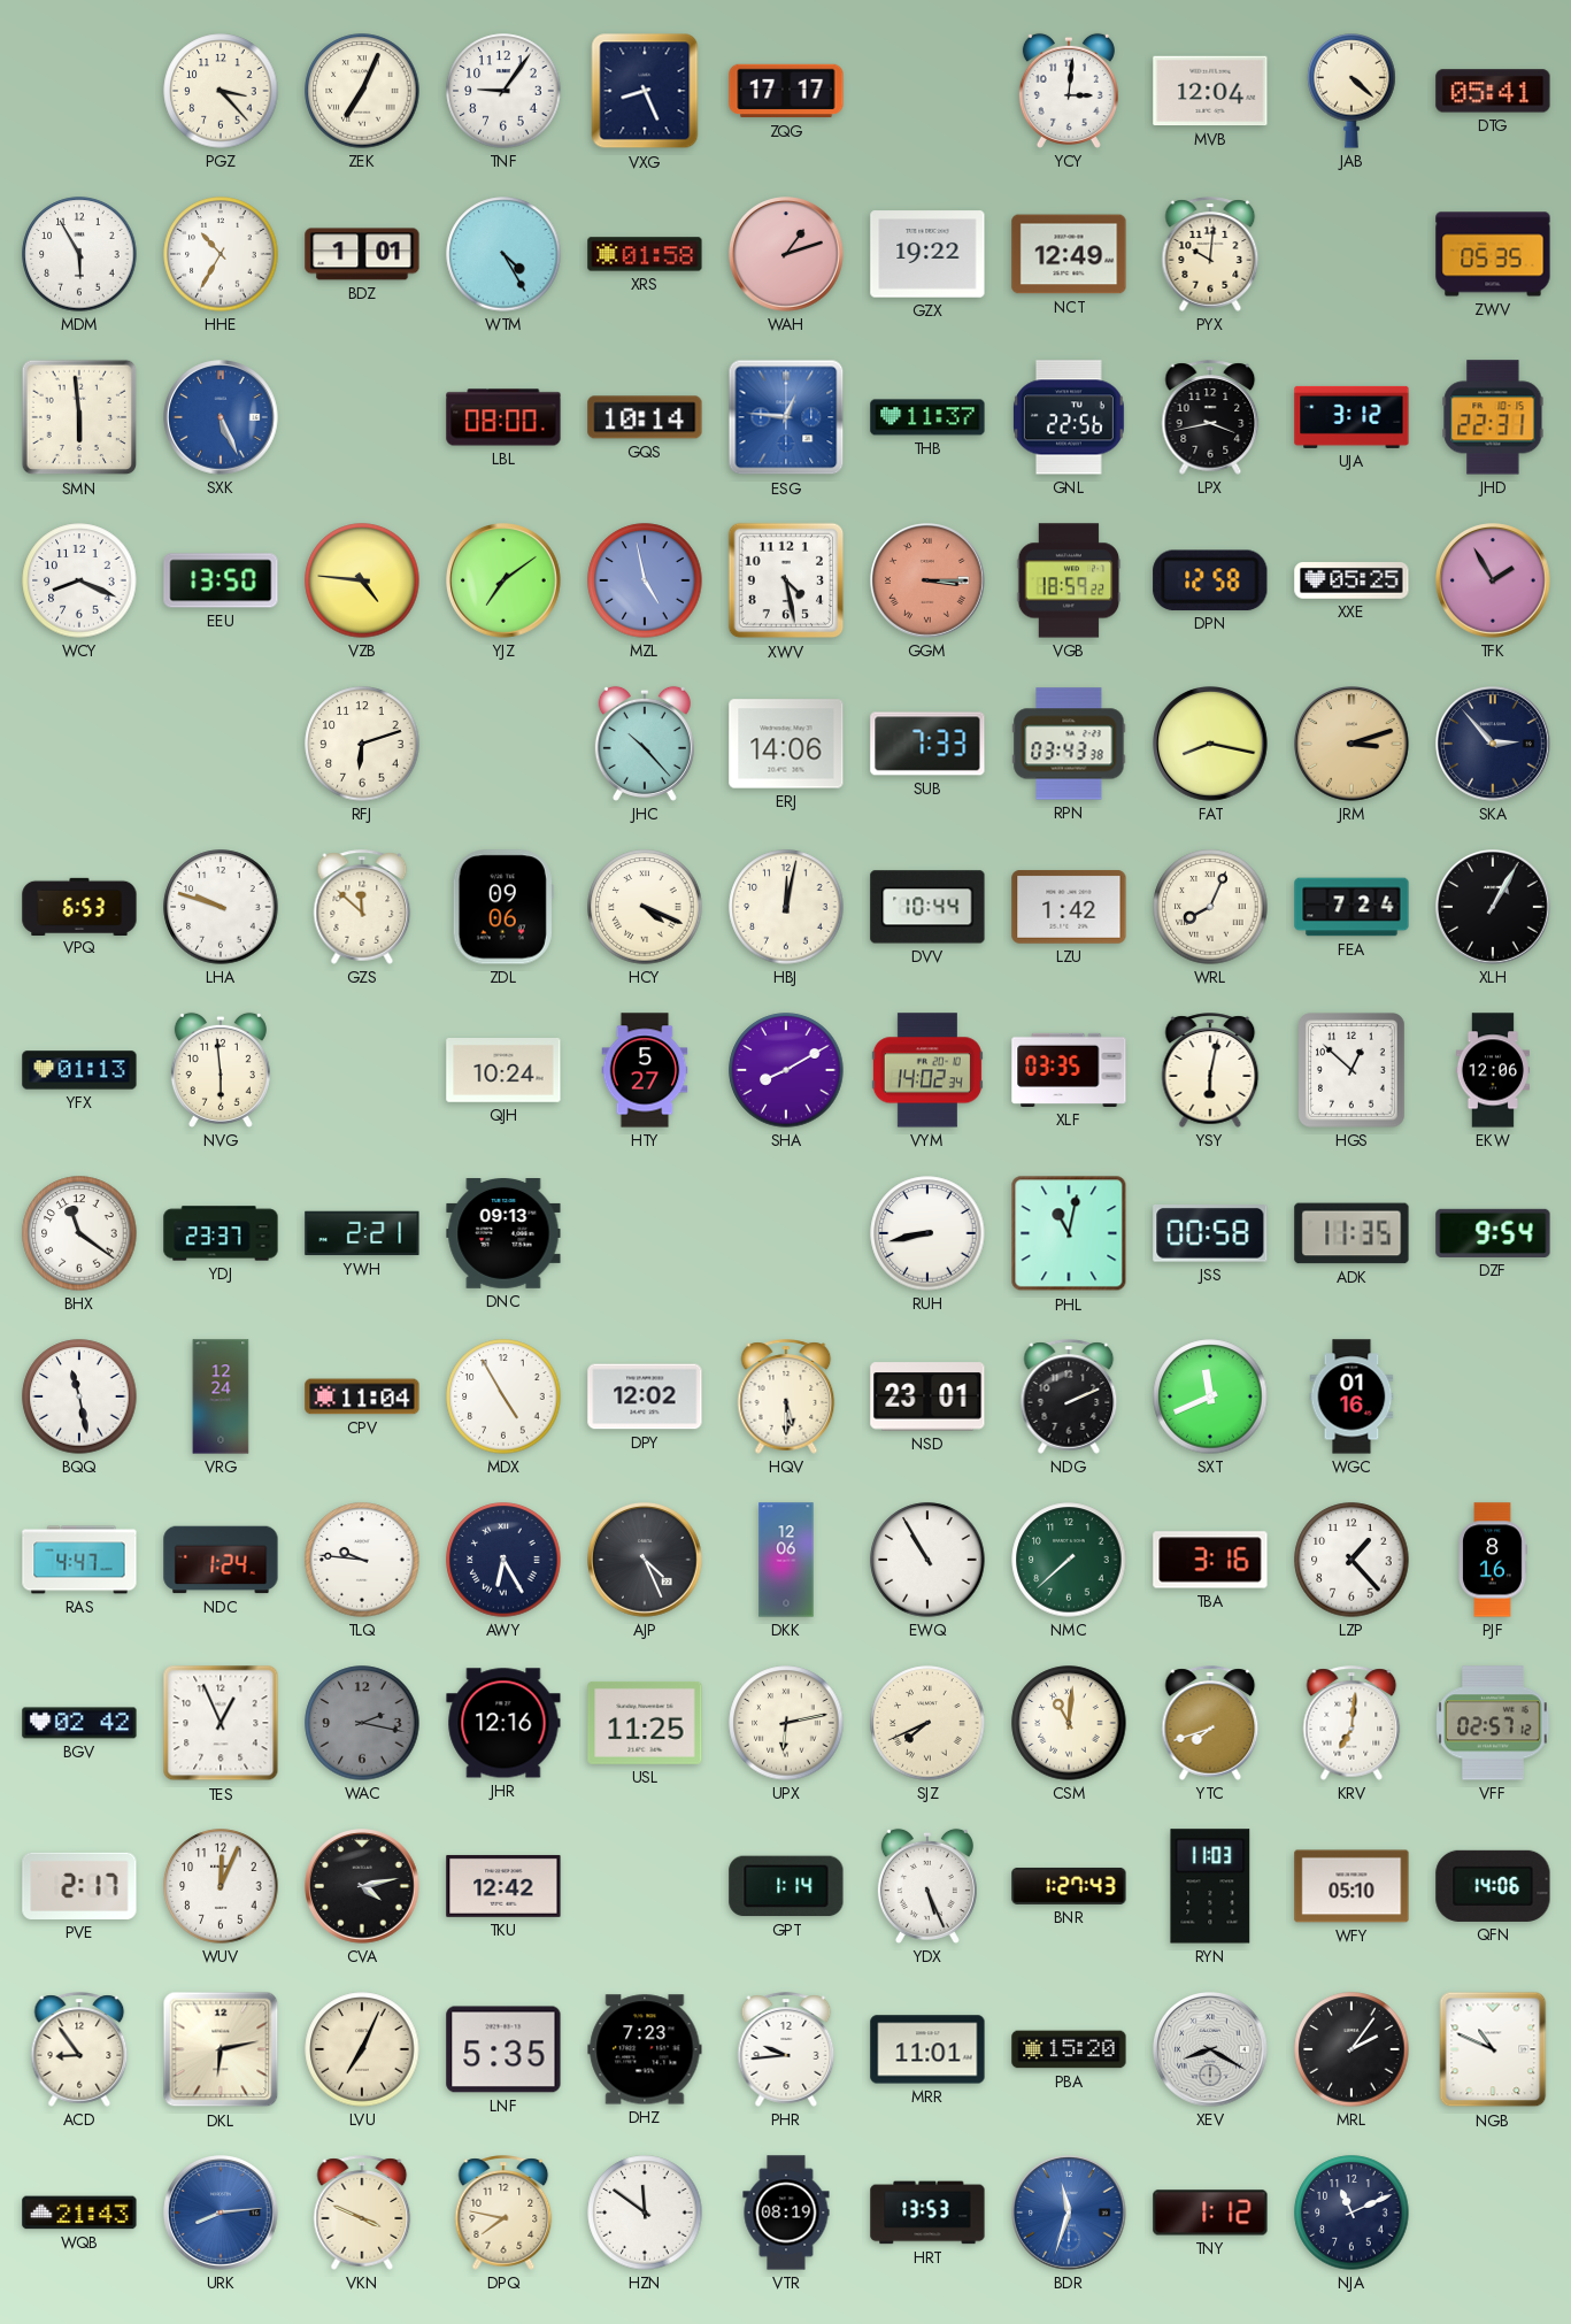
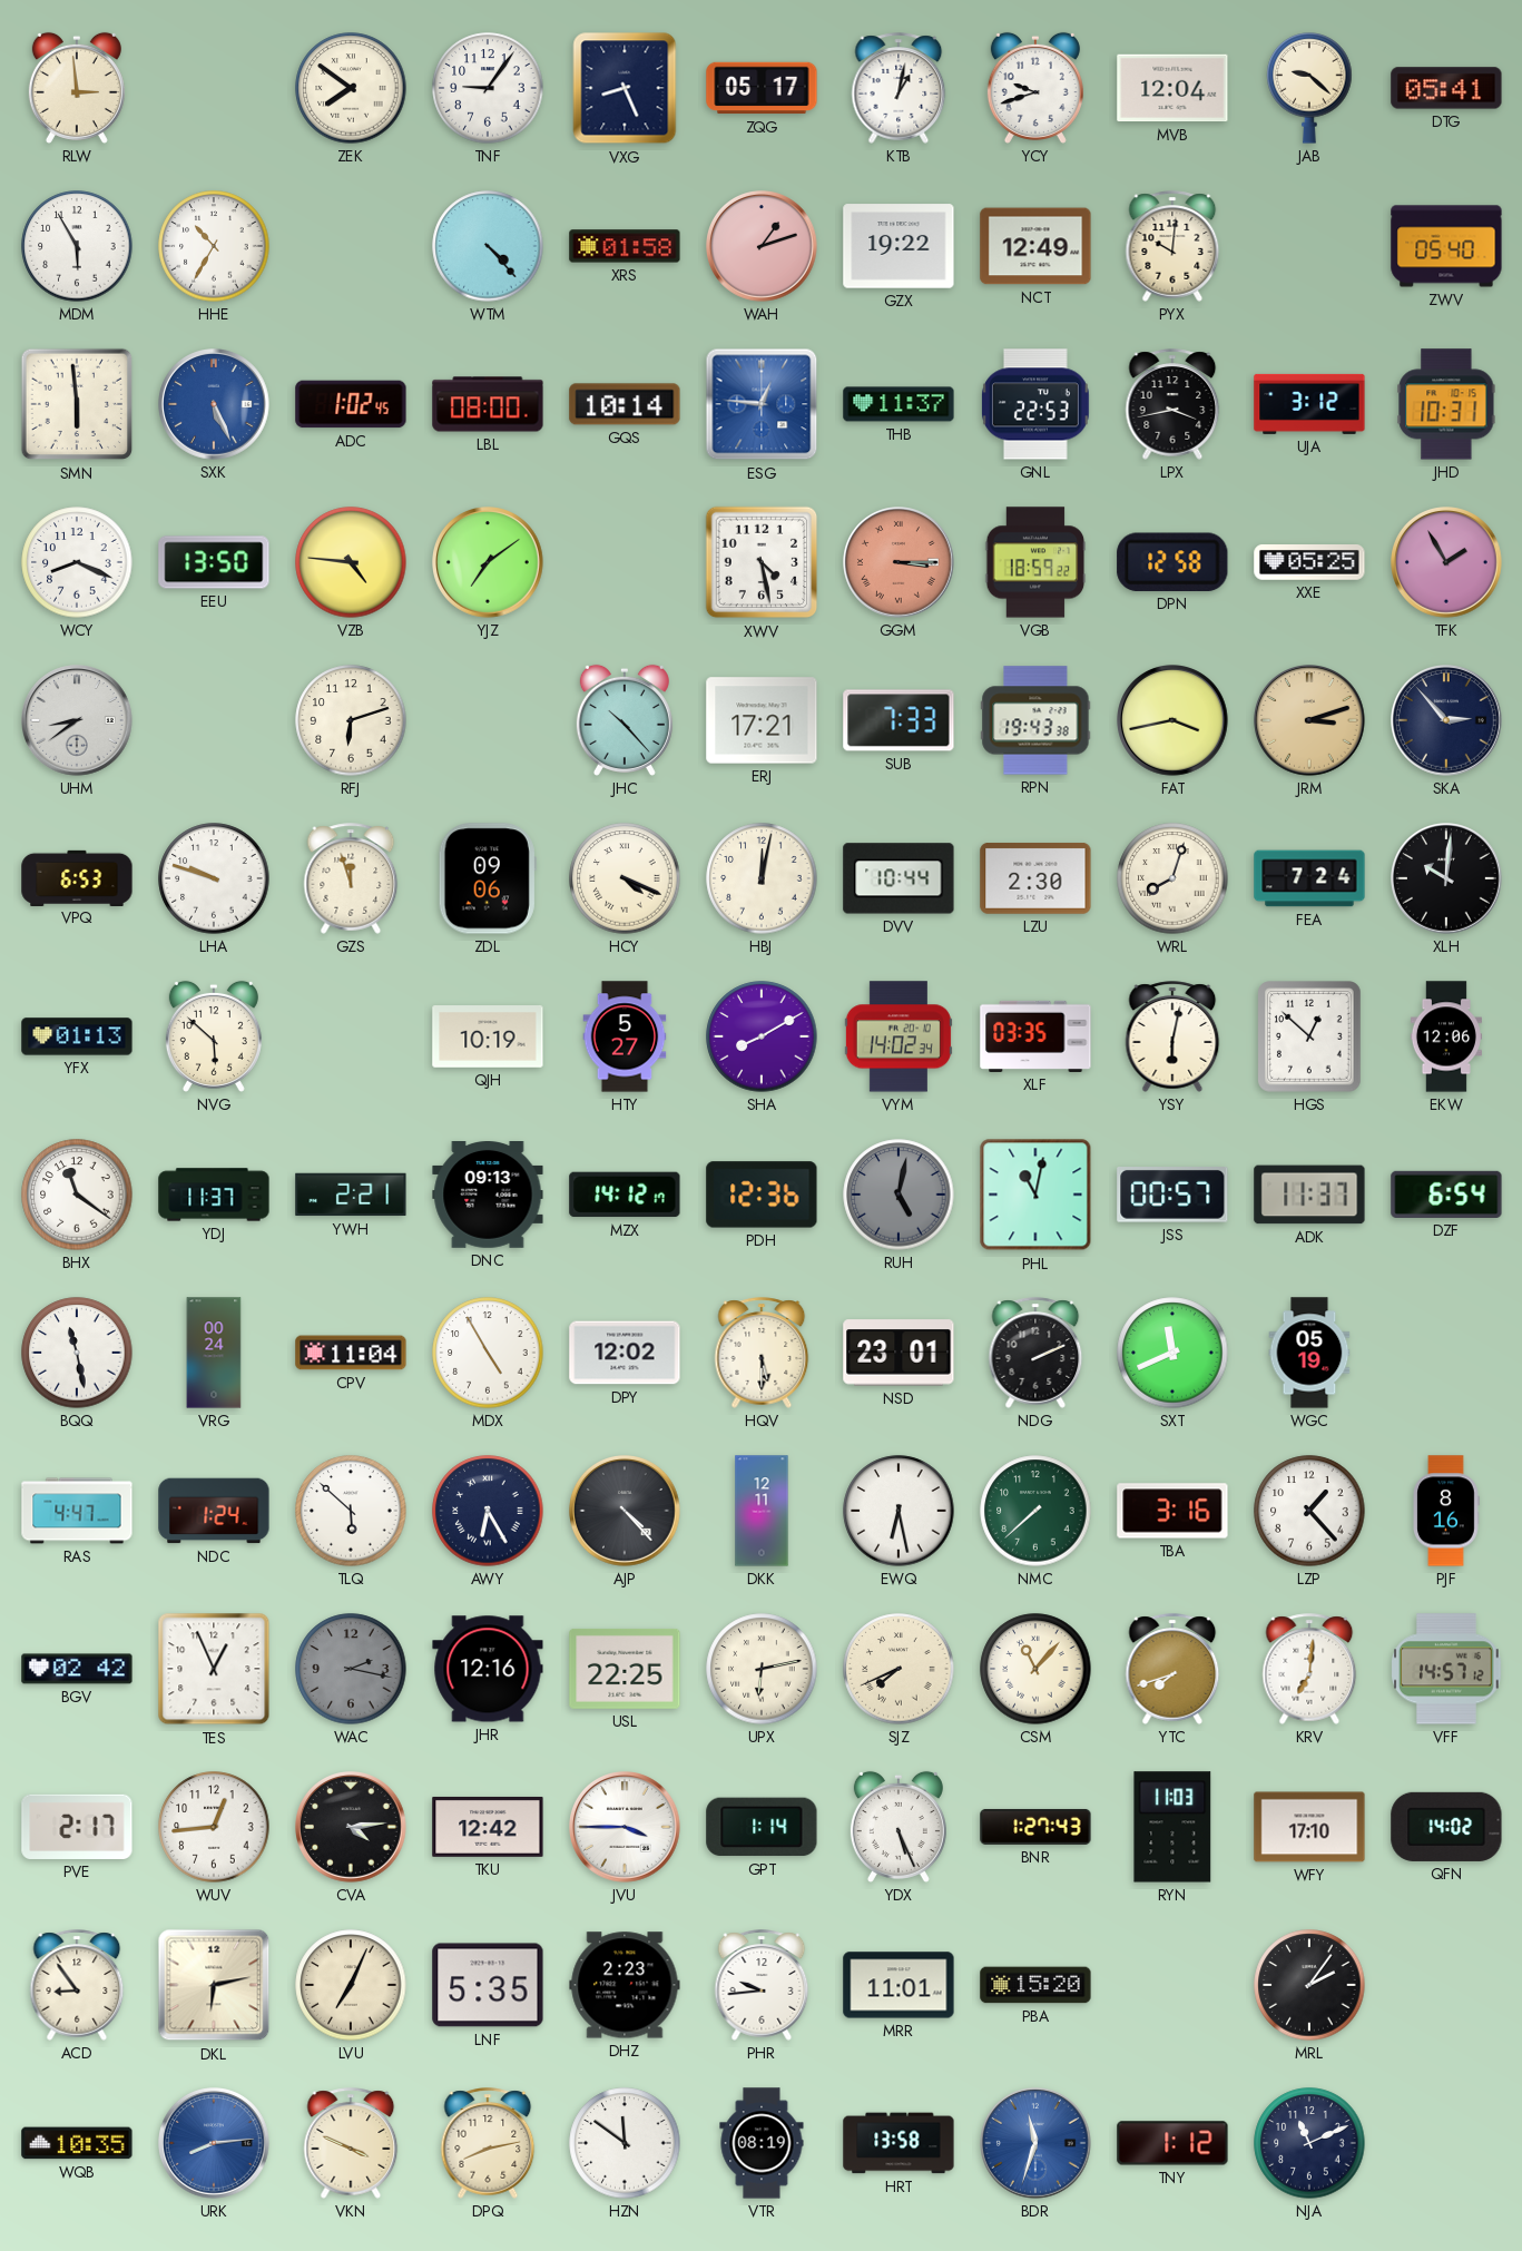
RLW: none -> 2:59 (77, 88)
PGZ: 3:23 -> none (221, 91)
ZEK: 7:04 -> 7:51 (351, 88)
ZQG: 17:17 -> 05:17 (762, 88)
KTB: none -> 1:02 (899, 88)
YCY: 3:01 -> 9:42 (1035, 88)
JAB: 4:22 -> 9:22 (1309, 88)
BDZ: 1:01 -> none (362, 254)
WTM: 4:25 -> 4:23 (488, 246)
ZWV: 05:35 -> 05:40 (1446, 246)
ADC: none -> 1:02 (351, 404)
GNL: 22:56 -> 22:53 (1035, 404)
JHD: 22:31 -> 10:31 (1446, 404)
MZL: 4:58 -> none (645, 580)
UHM: none -> 8:39 (78, 721)
ERJ: 14:06 -> 17:21 (762, 720)
RPN: 03:43 -> 19:43 (1035, 720)
FAT: 8:17 -> 3:43 (1174, 721)
GZS: 11:52 -> 11:57 (351, 878)
LZU: 1:42 -> 2:30 (1035, 879)
WRL: 8:04 -> 8:03 (1172, 878)
XLH: 1:05 -> 10:01 (1447, 879)
NVG: 5:59 -> 5:52 (214, 1036)
QJH: 10:24 -> 10:19 (488, 1038)
YDJ: 23:37 -> 11:37 (214, 1195)
MZX: none -> 14:12 (625, 1195)
PDH: none -> 12:36 (762, 1195)
RUH: 8:43 -> 5:02 (899, 1195)
RUH dial: white -> grey (899, 1195)
JSS: 00:58 -> 00:57 (1172, 1196)
ADK: 11:35 -> 11:37 (1309, 1195)
DZF: 9:54 -> 6:54 (1446, 1195)
VRG: 12:24 -> 00:24 (214, 1353)
WGC: 01:16 -> 05:19 (1309, 1353)
TLQ: 9:46 -> 5:52 (351, 1511)
AJP: 4:26 -> 4:23 (626, 1512)
DKK: 12:06 -> 12:11 (762, 1511)
EWQ: 10:55 -> 6:28 (899, 1511)
USL: 11:25 -> 22:25 (625, 1669)
CSM: 11:01 -> 11:07 (1035, 1669)
VFF: 02:57 -> 14:57 (1446, 1669)
WUV: 12:04 -> 12:44 (214, 1827)
CVA: 4:13 -> 4:14 (352, 1828)
JVU: none -> 3:45 (626, 1828)
WFY: 05:10 -> 17:10 (1309, 1827)
QFN: 14:06 -> 14:02 (1446, 1827)
DHZ: 7:23 -> 2:23 (625, 1985)
XEV: 8:20 -> none (1211, 2050)
NGB: 10:49 -> none (1493, 2049)
WQB: 21:43 -> 10:35 (77, 2143)
DPQ: 7:47 -> 8:13 (488, 2143)
HRT: 13:53 -> 13:58 (899, 2143)
